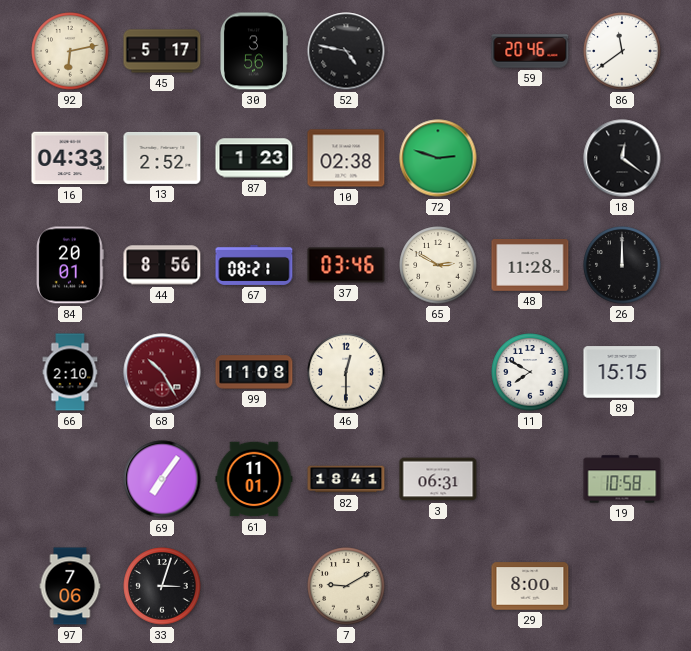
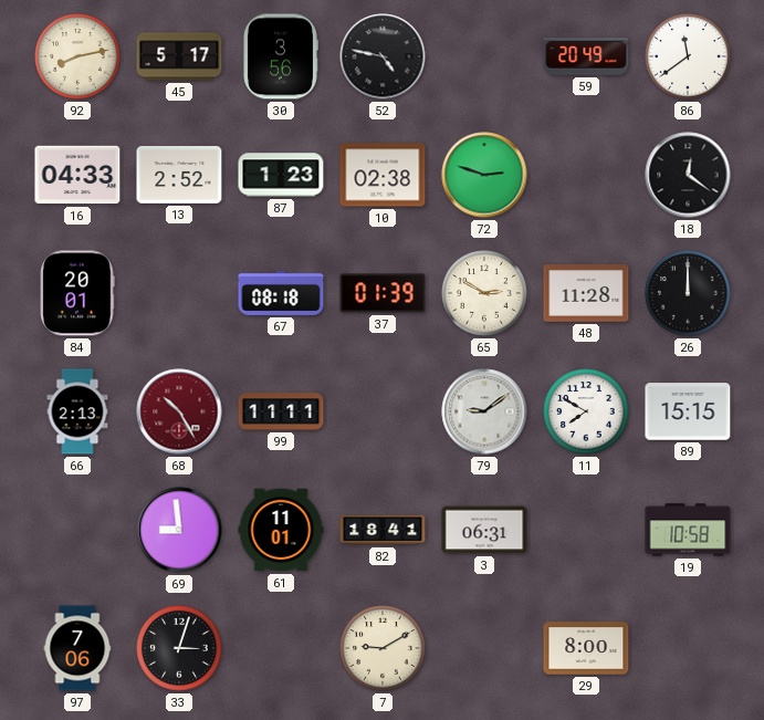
92: 6:13 -> 8:13 (77, 56)
59: 20:46 -> 20:49 (586, 56)
44: 8:56 -> none (162, 265)
67: 08:21 -> 08:18 (281, 293)
37: 03:46 -> 01:39 (383, 293)
66: 2:10 -> 2:13 (77, 411)
99: 11:08 -> 11:11 (281, 411)
46: 12:30 -> none (346, 372)
79: none -> 9:09 (484, 411)
69: 7:06 -> 8:59 (179, 530)
